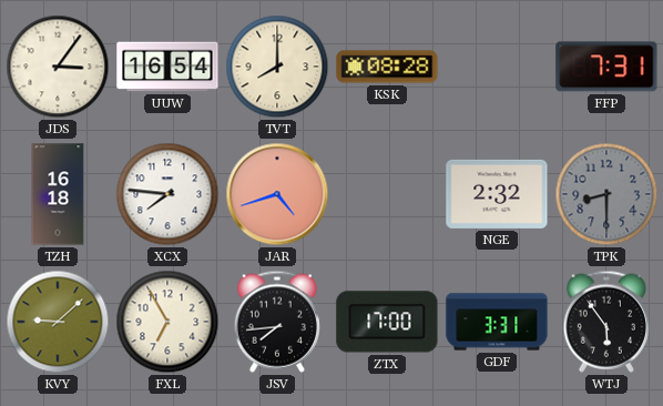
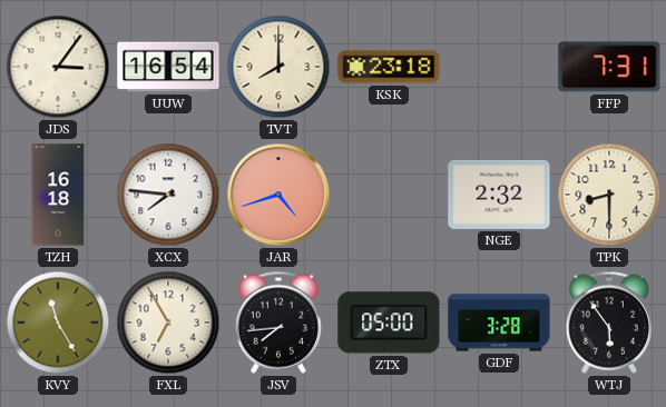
KSK: 08:28 -> 23:18 (389, 67)
TPK dial: grey -> cream (609, 195)
KVY: 9:08 -> 11:25 (58, 322)
ZTX: 17:00 -> 05:00 (389, 322)
GDF: 3:31 -> 3:28 (499, 322)
